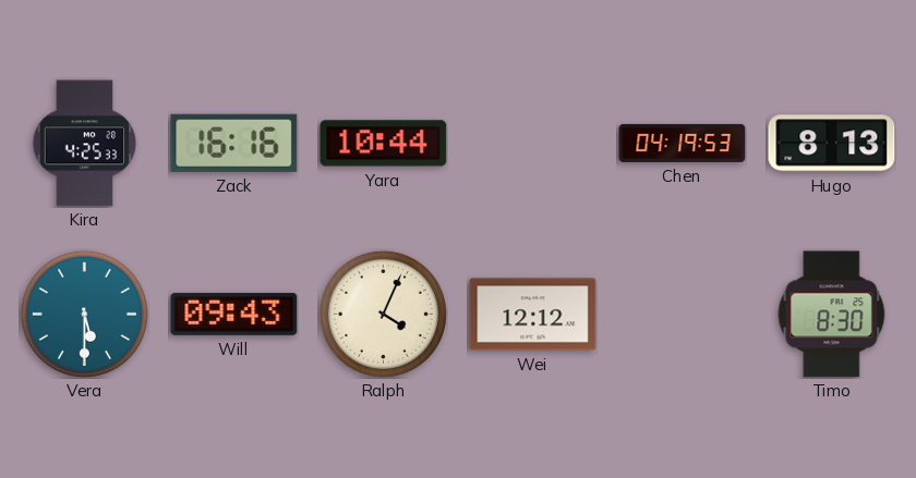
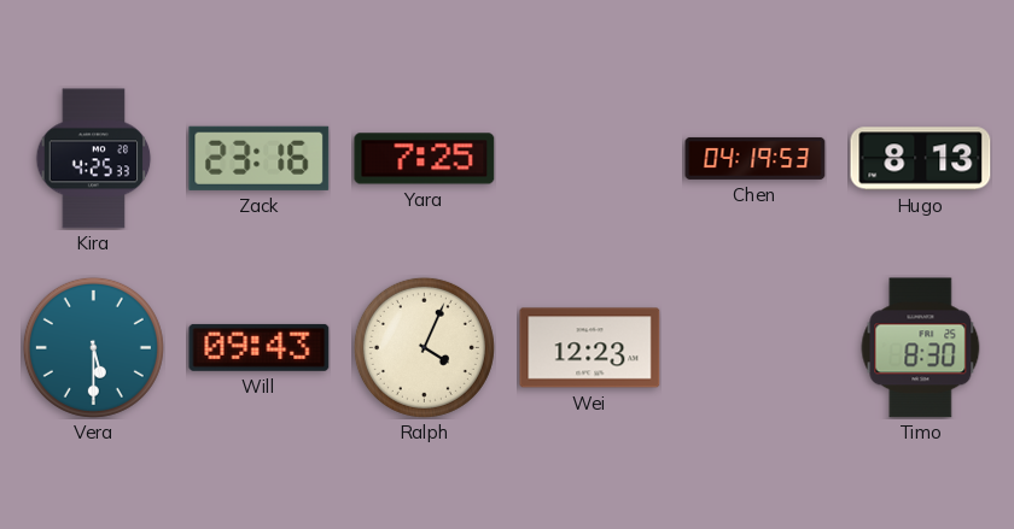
Zack: 16:16 -> 23:16 (260, 158)
Yara: 10:44 -> 7:25 (425, 159)
Wei: 12:12 -> 12:23 (590, 348)
